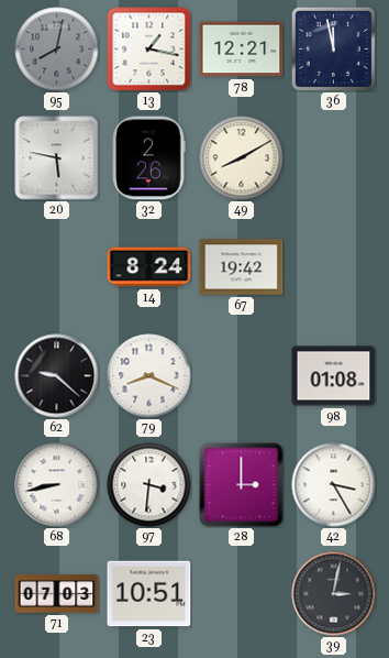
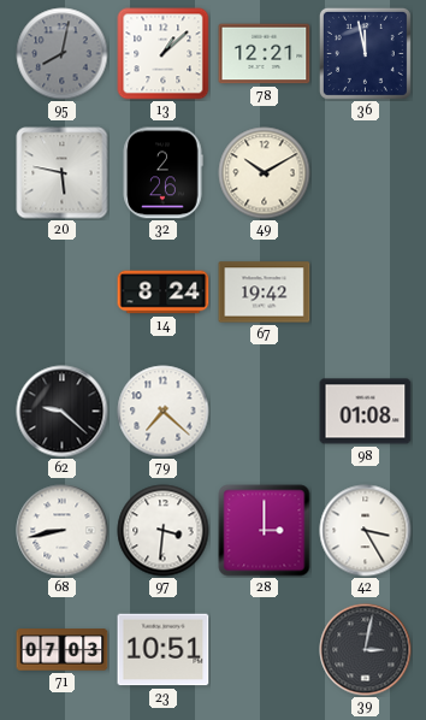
13: 1:17 -> 1:08 (164, 54)
49: 8:10 -> 10:10 (265, 173)
79: 8:19 -> 7:22 (164, 412)
